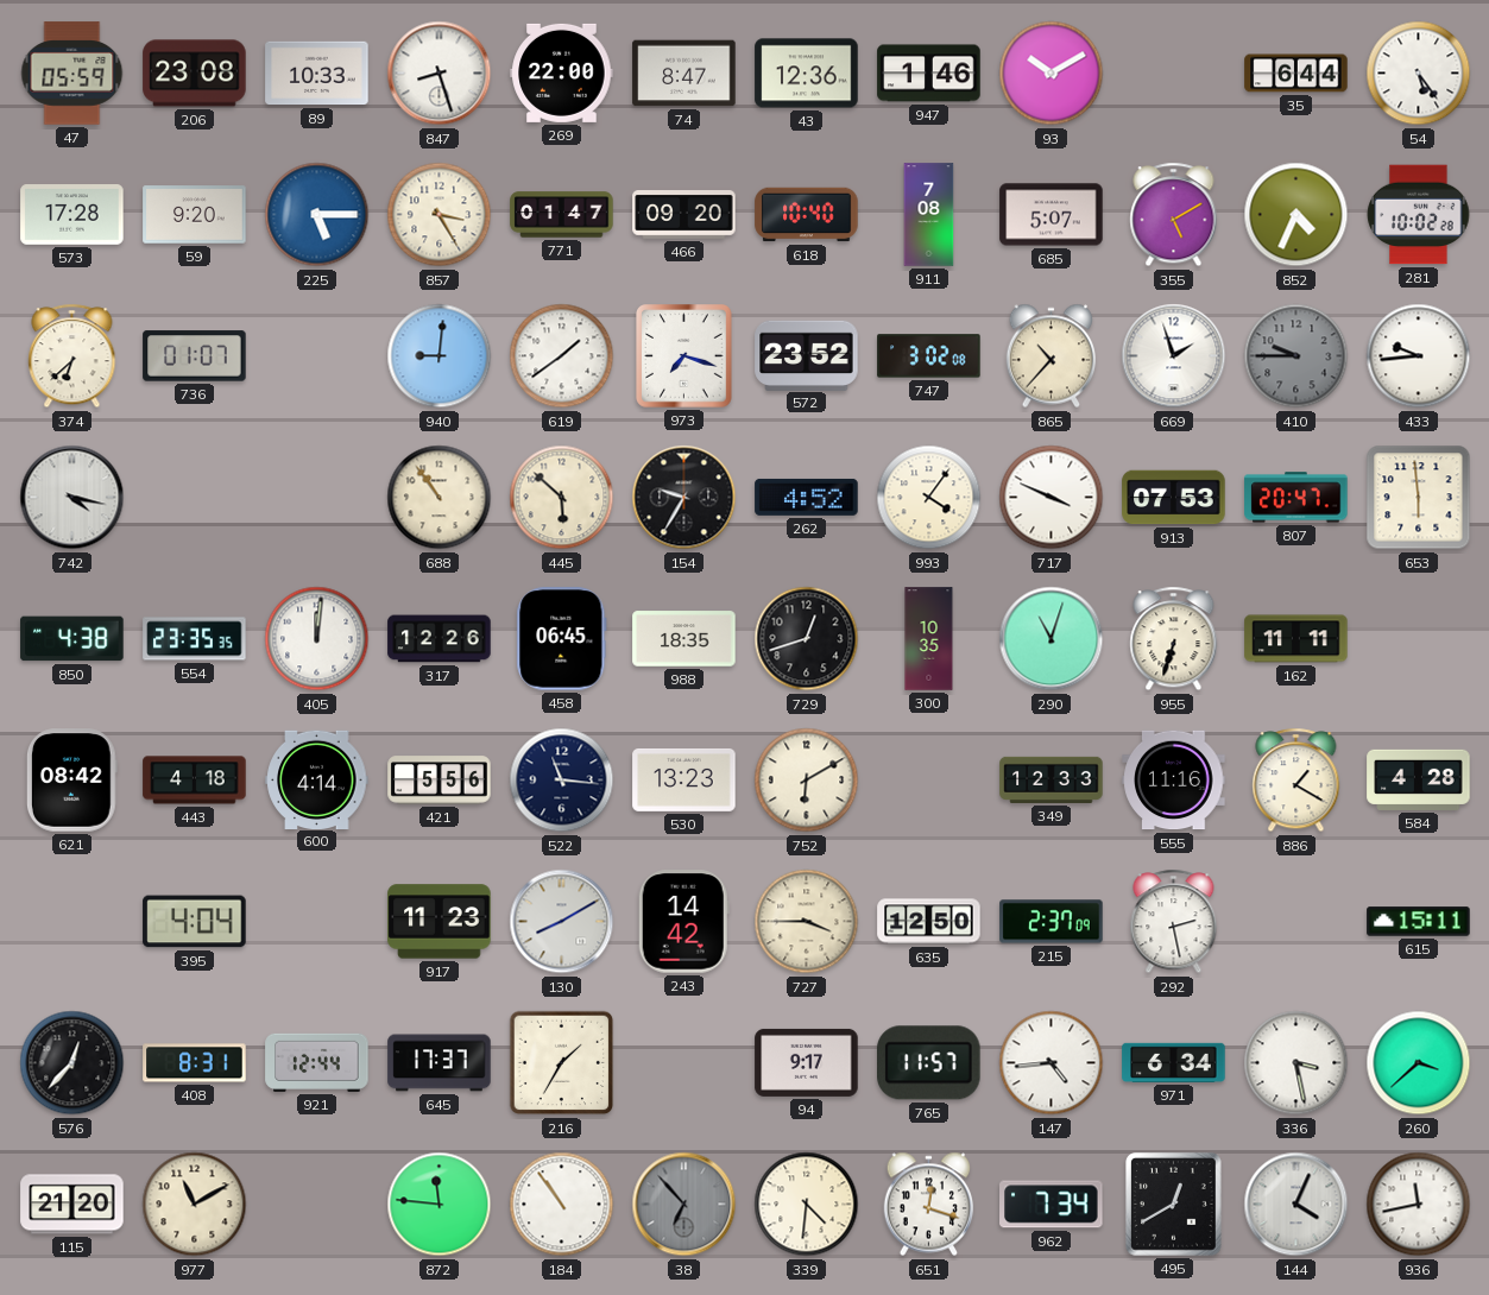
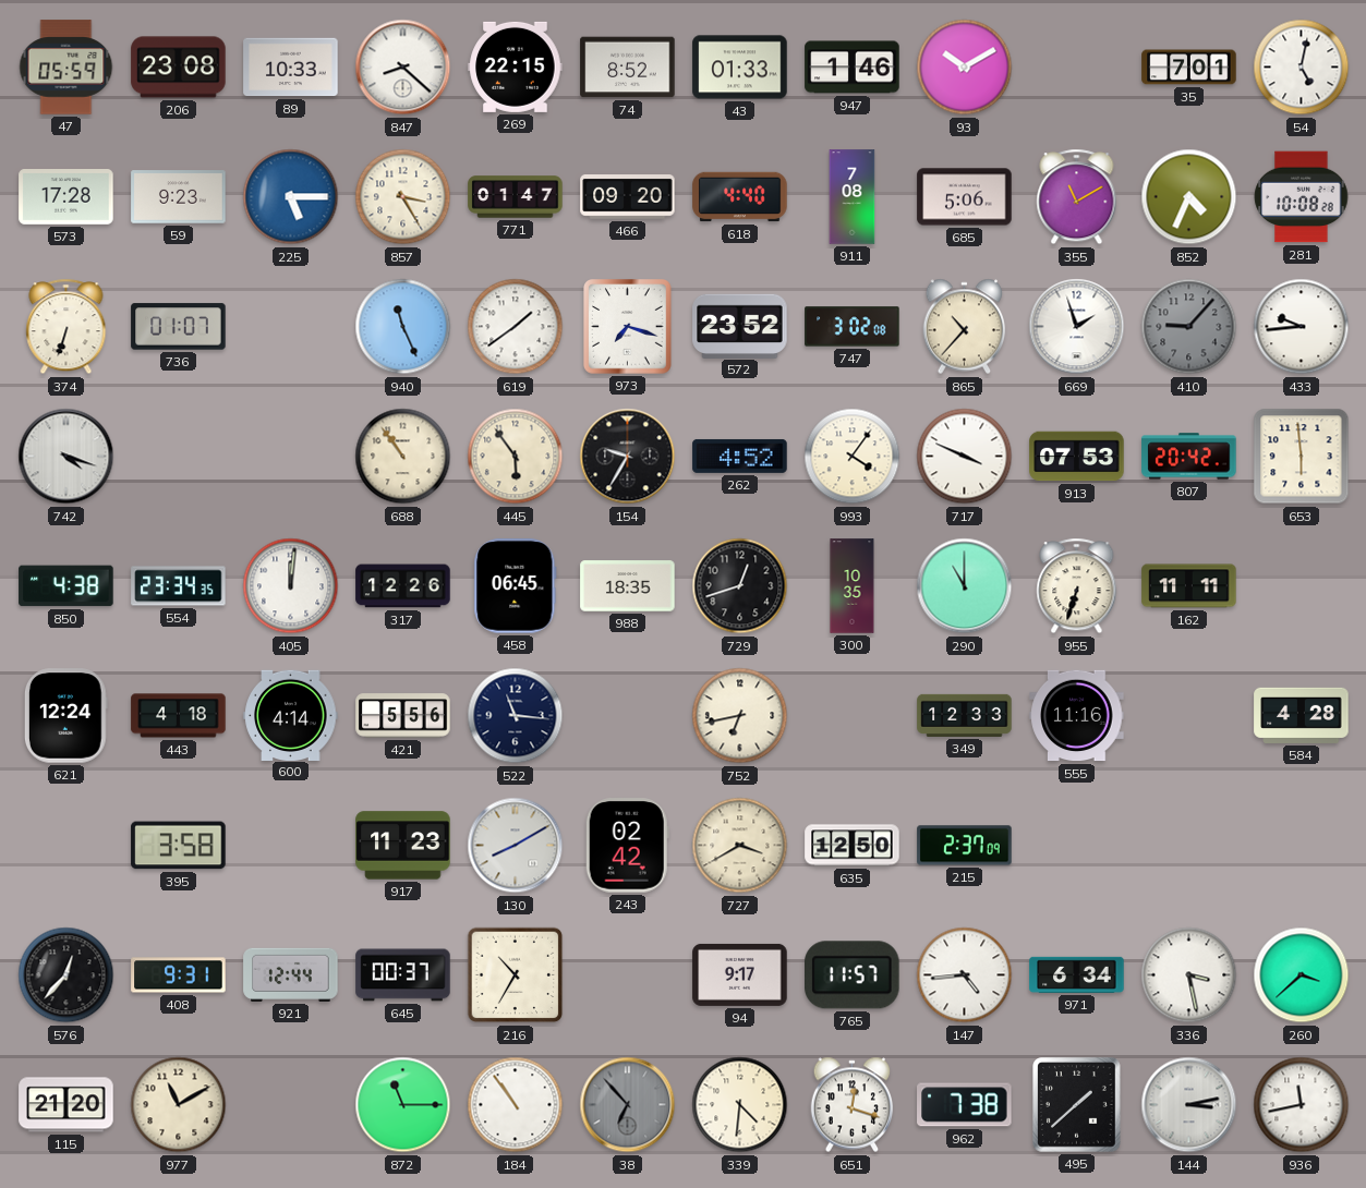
847: 8:27 -> 8:22 (403, 68)
269: 22:00 -> 22:15 (516, 66)
74: 8:47 -> 8:52 (628, 68)
43: 12:36 -> 01:33 (740, 68)
35: 6:44 -> 7:01 (1189, 68)
54: 5:24 -> 5:02 (1302, 68)
59: 9:20 -> 9:23 (179, 197)
618: 10:40 -> 4:40 (740, 197)
685: 5:07 -> 5:06 (965, 197)
355: 5:10 -> 11:10 (1077, 197)
281: 10:02 -> 10:08 (1302, 197)
374: 6:38 -> 6:33 (67, 327)
940: 9:01 -> 11:26 (403, 327)
410: 9:45 -> 9:07 (1189, 327)
742: 4:17 -> 4:18 (67, 457)
445: 5:52 -> 5:54 (516, 457)
807: 20:47 -> 20:42 (1189, 457)
554: 23:35 -> 23:34 (179, 586)
290: 11:03 -> 11:00 (965, 586)
621: 08:42 -> 12:24 (65, 716)
530: 13:23 -> none (684, 779)
752: 6:10 -> 6:43 (740, 716)
886: 1:20 -> none (1296, 781)
395: 4:04 -> 3:58 (179, 846)
243: 14:42 -> 02:42 (627, 846)
727: 3:45 -> 3:40 (740, 846)
292: 2:28 -> none (1174, 922)
615: 15:11 -> none (1419, 922)
408: 8:31 -> 9:31 (179, 975)
645: 17:37 -> 00:37 (403, 975)
216: 1:35 -> 10:35 (516, 975)
872: 11:46 -> 11:15 (403, 1105)
962: 7:34 -> 7:38 (965, 1105)
495: 12:40 -> 1:38 (1077, 1105)
144: 4:04 -> 3:13 (1189, 1105)
